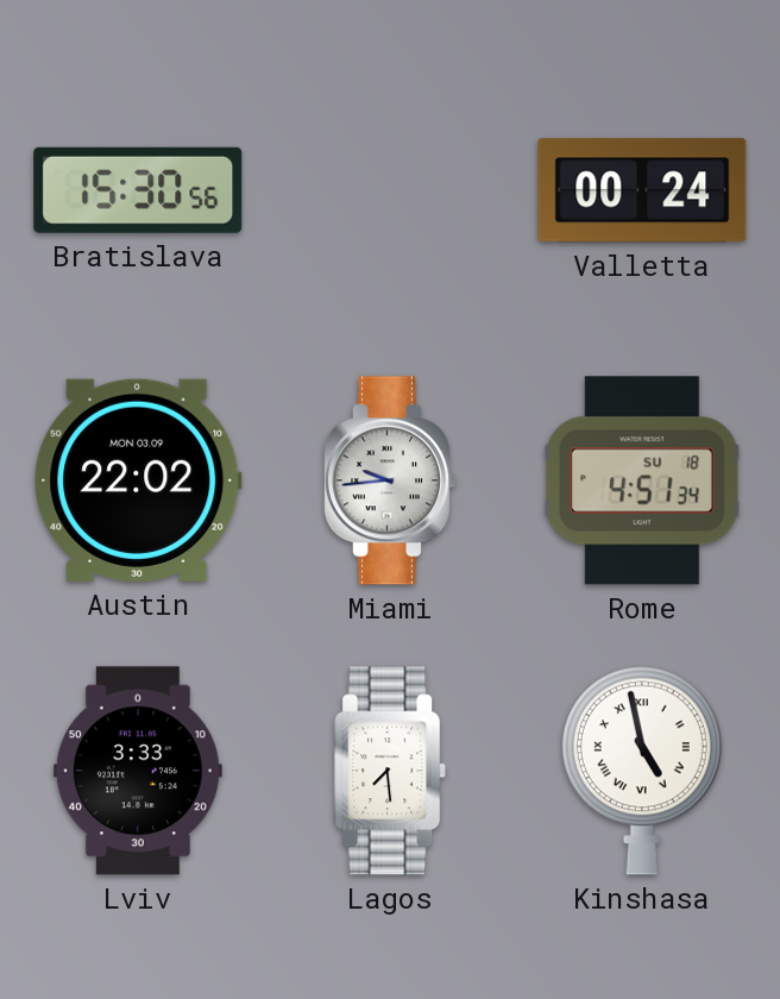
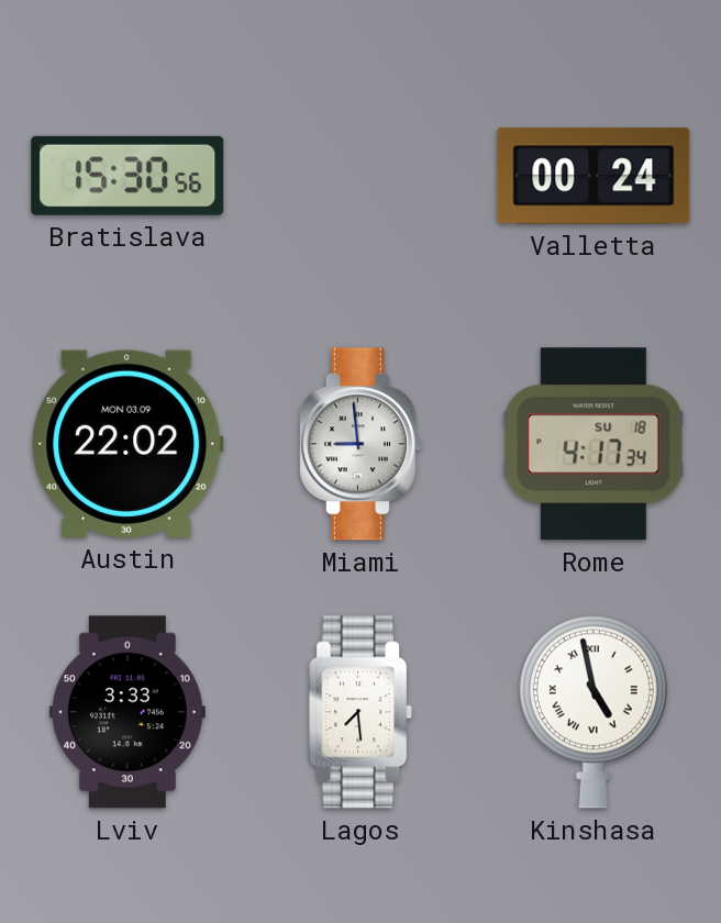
Miami: 9:44 -> 8:59 (359, 444)
Rome: 4:51 -> 4:17 (594, 444)
